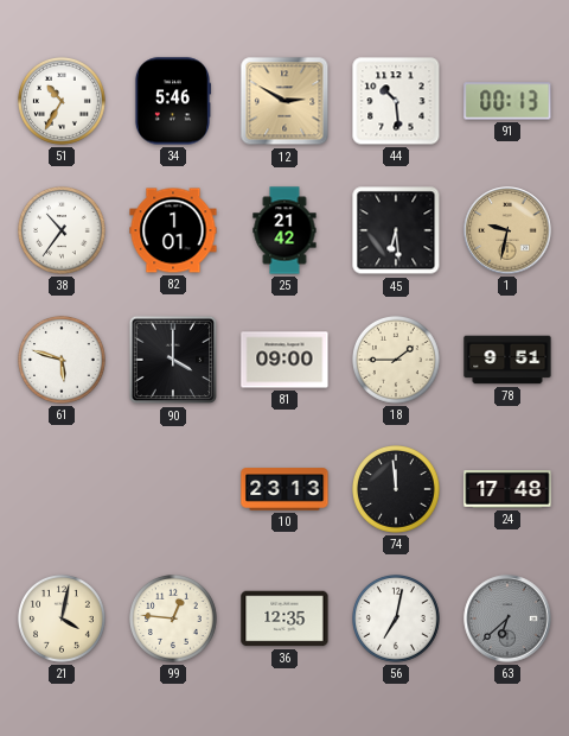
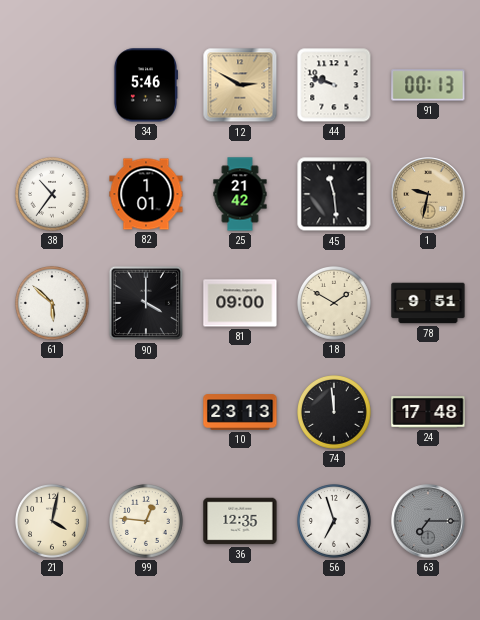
51: 10:35 -> none (63, 102)
44: 10:29 -> 9:48 (334, 85)
45: 6:29 -> 11:29 (334, 194)
61: 5:48 -> 5:52 (53, 304)
18: 1:45 -> 1:50 (335, 304)
56: 7:02 -> 6:57 (335, 522)
63: 6:38 -> 7:15 (428, 521)
